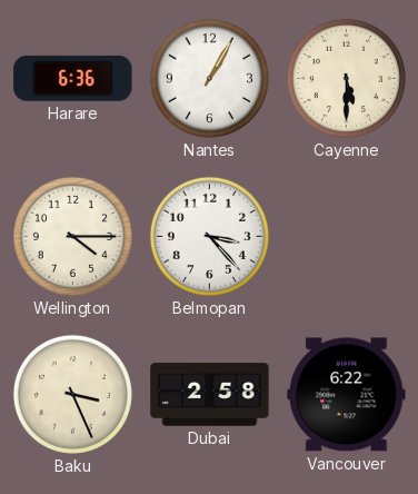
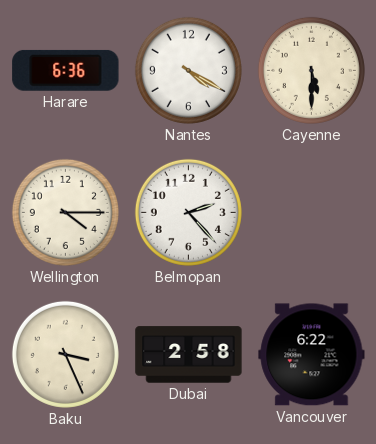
Nantes: 1:05 -> 4:20 (188, 70)
Belmopan: 3:23 -> 2:23 (188, 212)
